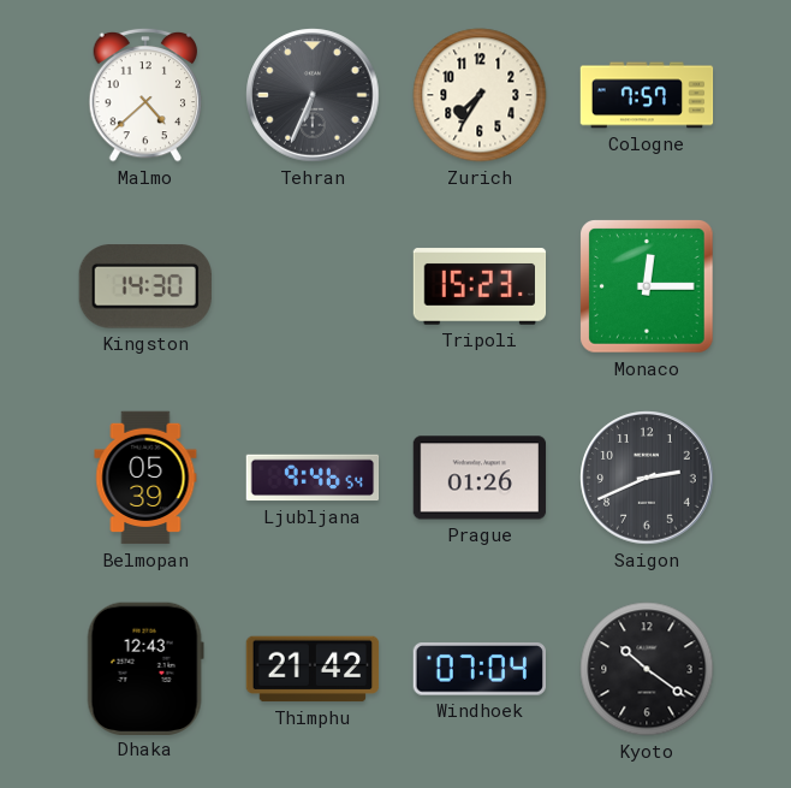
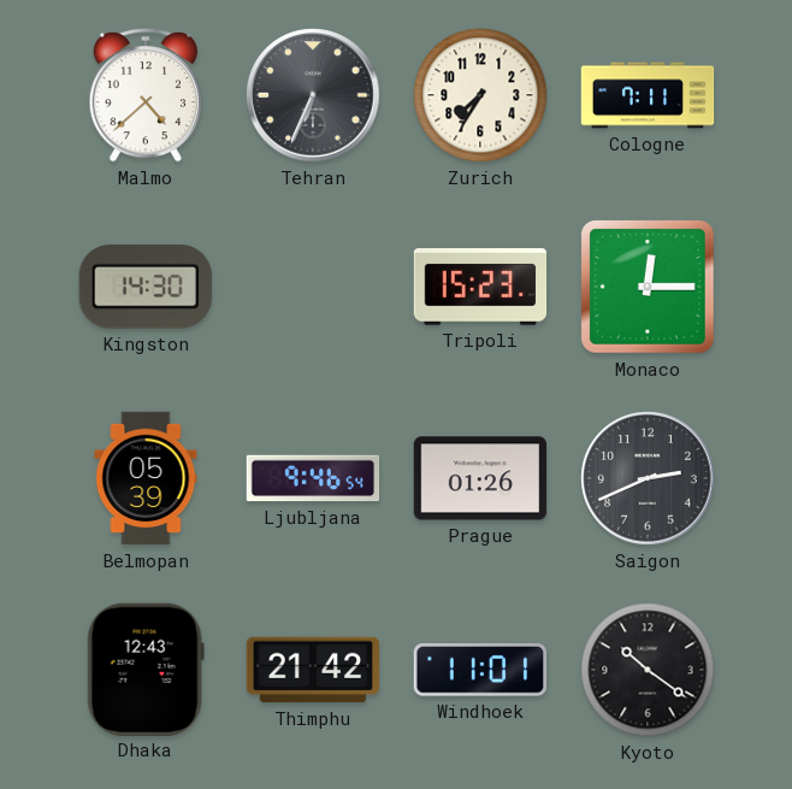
Cologne: 7:57 -> 7:11 (648, 95)
Windhoek: 07:04 -> 11:01 (479, 670)
